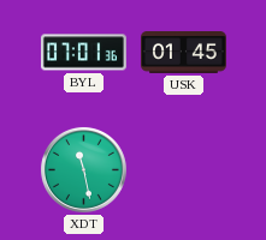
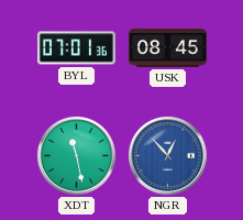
USK: 01:45 -> 08:45 (167, 48)
NGR: none -> 12:53 (167, 155)
